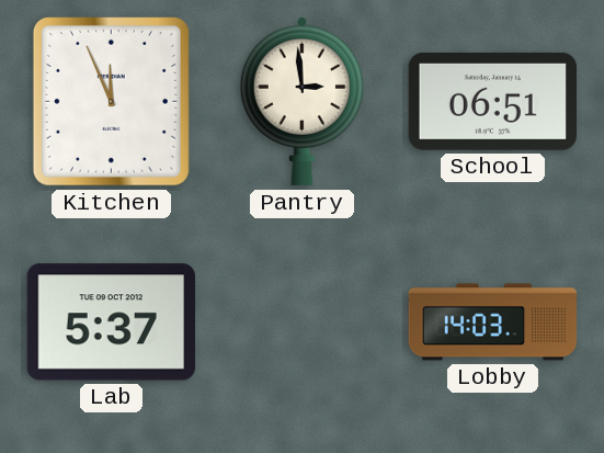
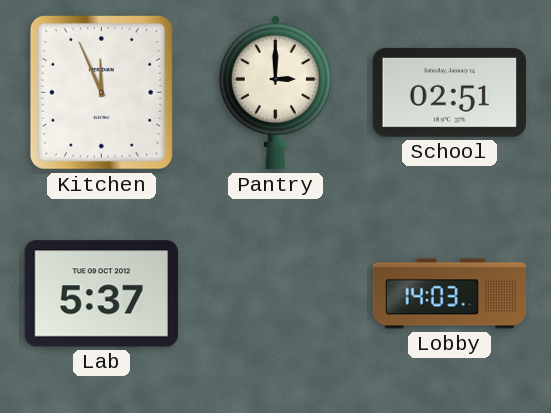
Pantry: 2:59 -> 3:00 (275, 92)
School: 06:51 -> 02:51 (449, 92)
